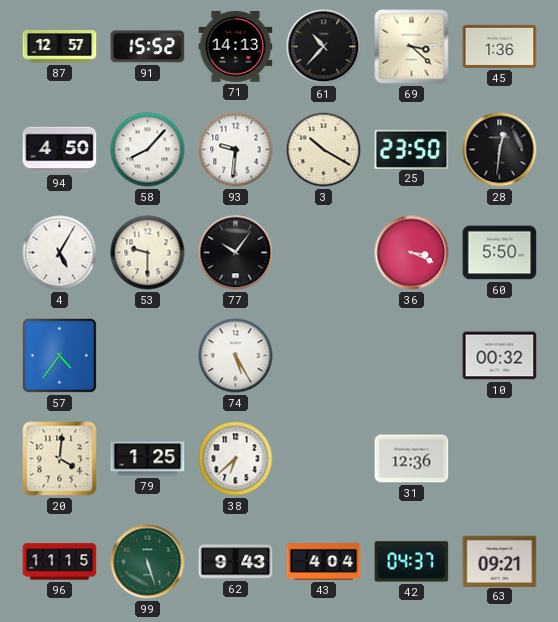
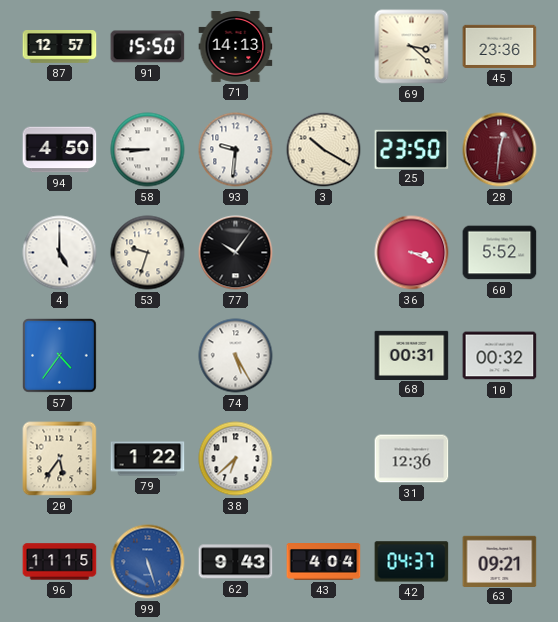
91: 15:52 -> 15:50 (148, 47)
61: 10:37 -> none (324, 47)
45: 1:36 -> 23:36 (500, 46)
58: 8:07 -> 8:45 (148, 150)
28 dial: black -> burgundy (500, 150)
4: 5:05 -> 5:00 (60, 253)
53: 9:30 -> 9:33 (148, 253)
60: 5:50 -> 5:52 (500, 253)
68: none -> 00:31 (412, 355)
20: 4:01 -> 5:36 (60, 459)
79: 1:25 -> 1:22 (148, 459)
99 dial: green -> blue (148, 562)
